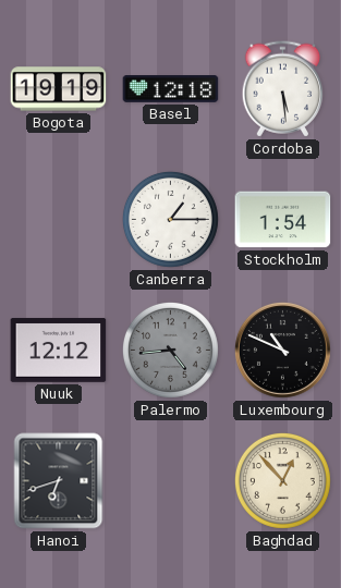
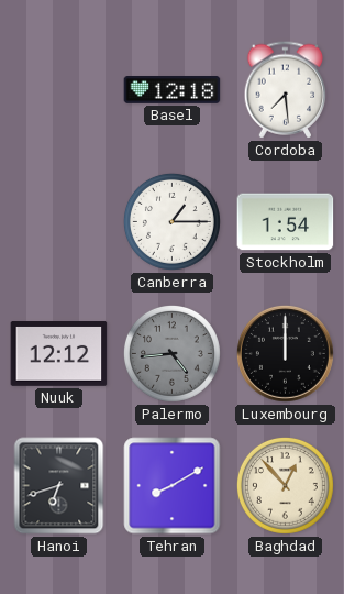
Bogota: 19:19 -> none (59, 89)
Cordoba: 5:29 -> 7:29 (286, 90)
Luxembourg: 10:49 -> 12:00 (285, 353)
Tehran: none -> 8:10 (173, 486)
